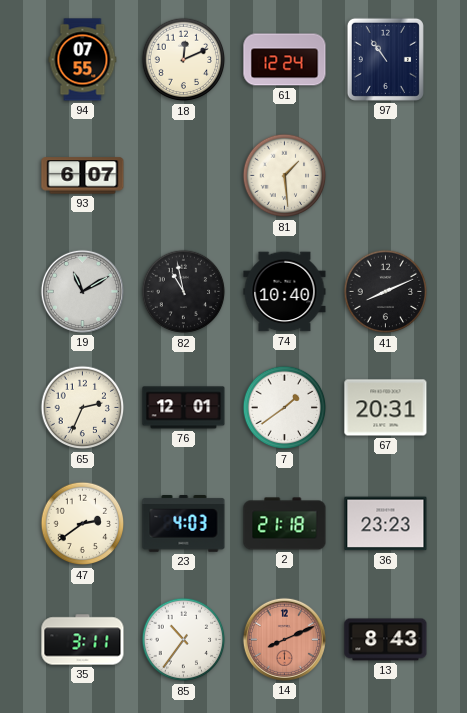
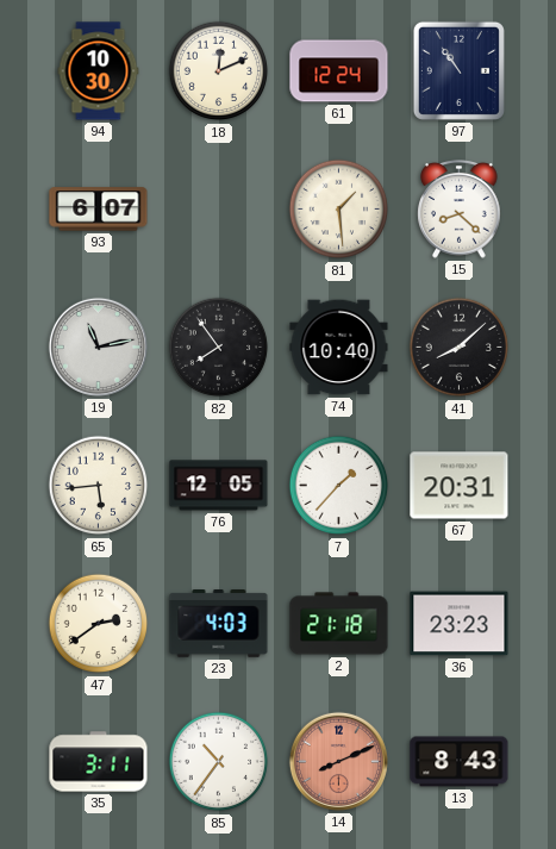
94: 07:55 -> 10:30 (99, 71)
15: none -> 8:22 (460, 210)
19: 11:10 -> 11:13 (98, 347)
82: 10:58 -> 7:54 (219, 348)
41: 8:11 -> 8:08 (460, 348)
65: 2:34 -> 5:44 (99, 486)
76: 12:01 -> 12:05 (219, 486)
7: 1:39 -> 1:37 (339, 486)
